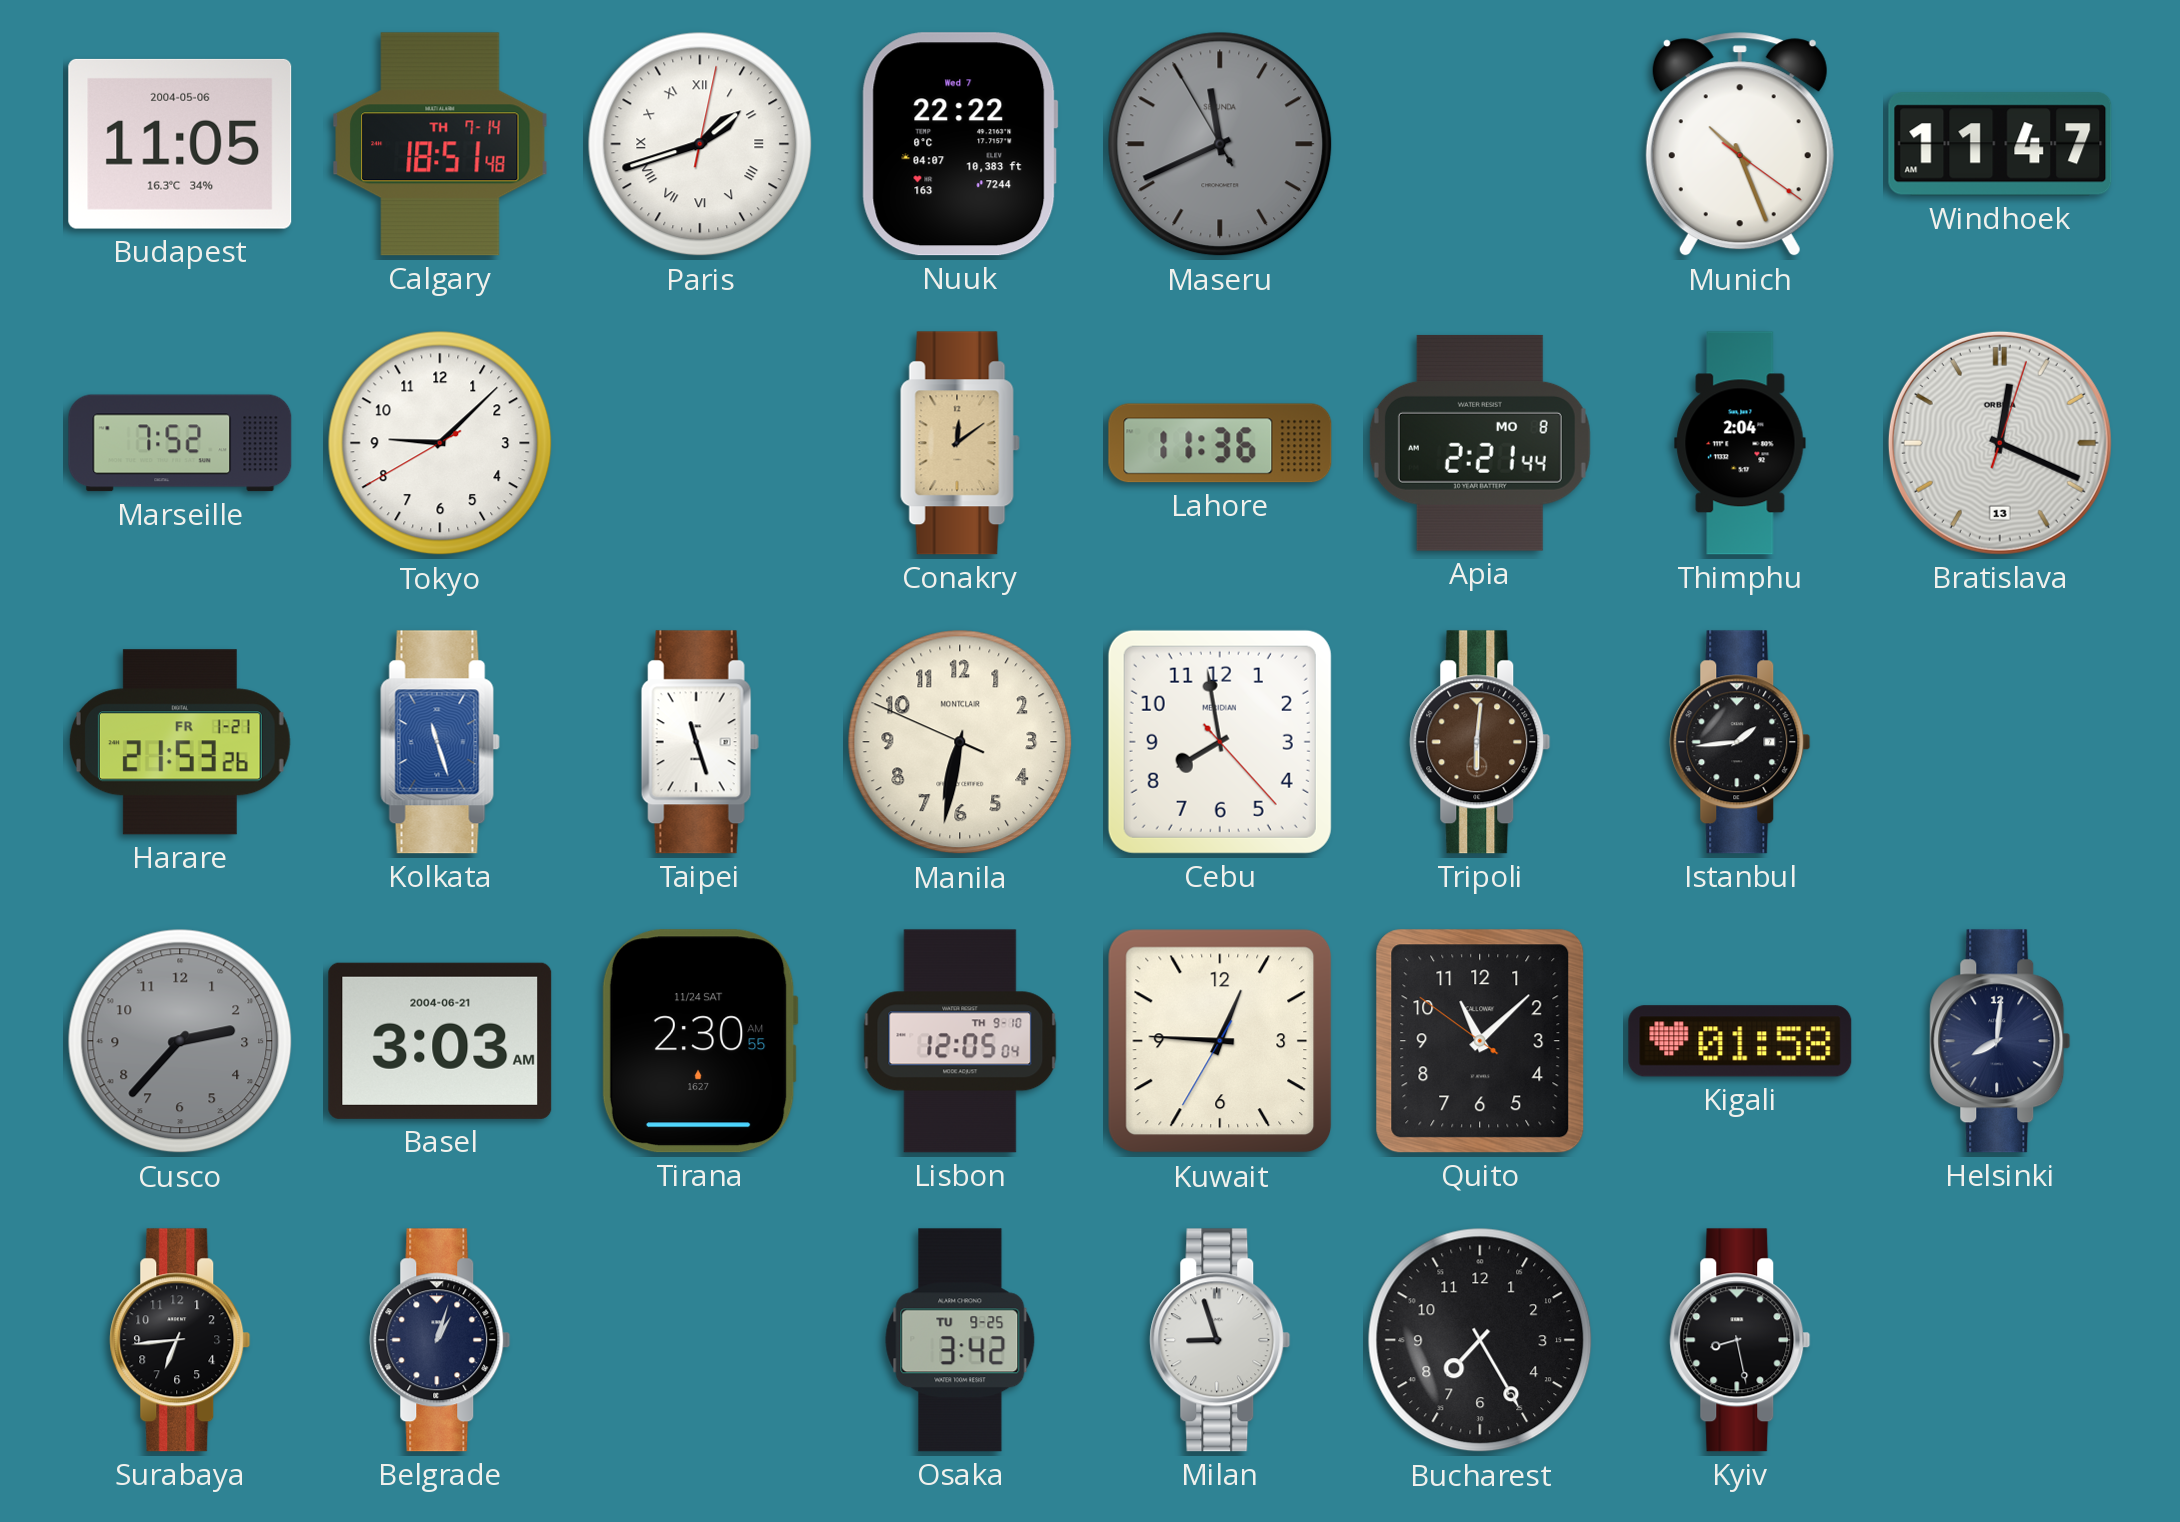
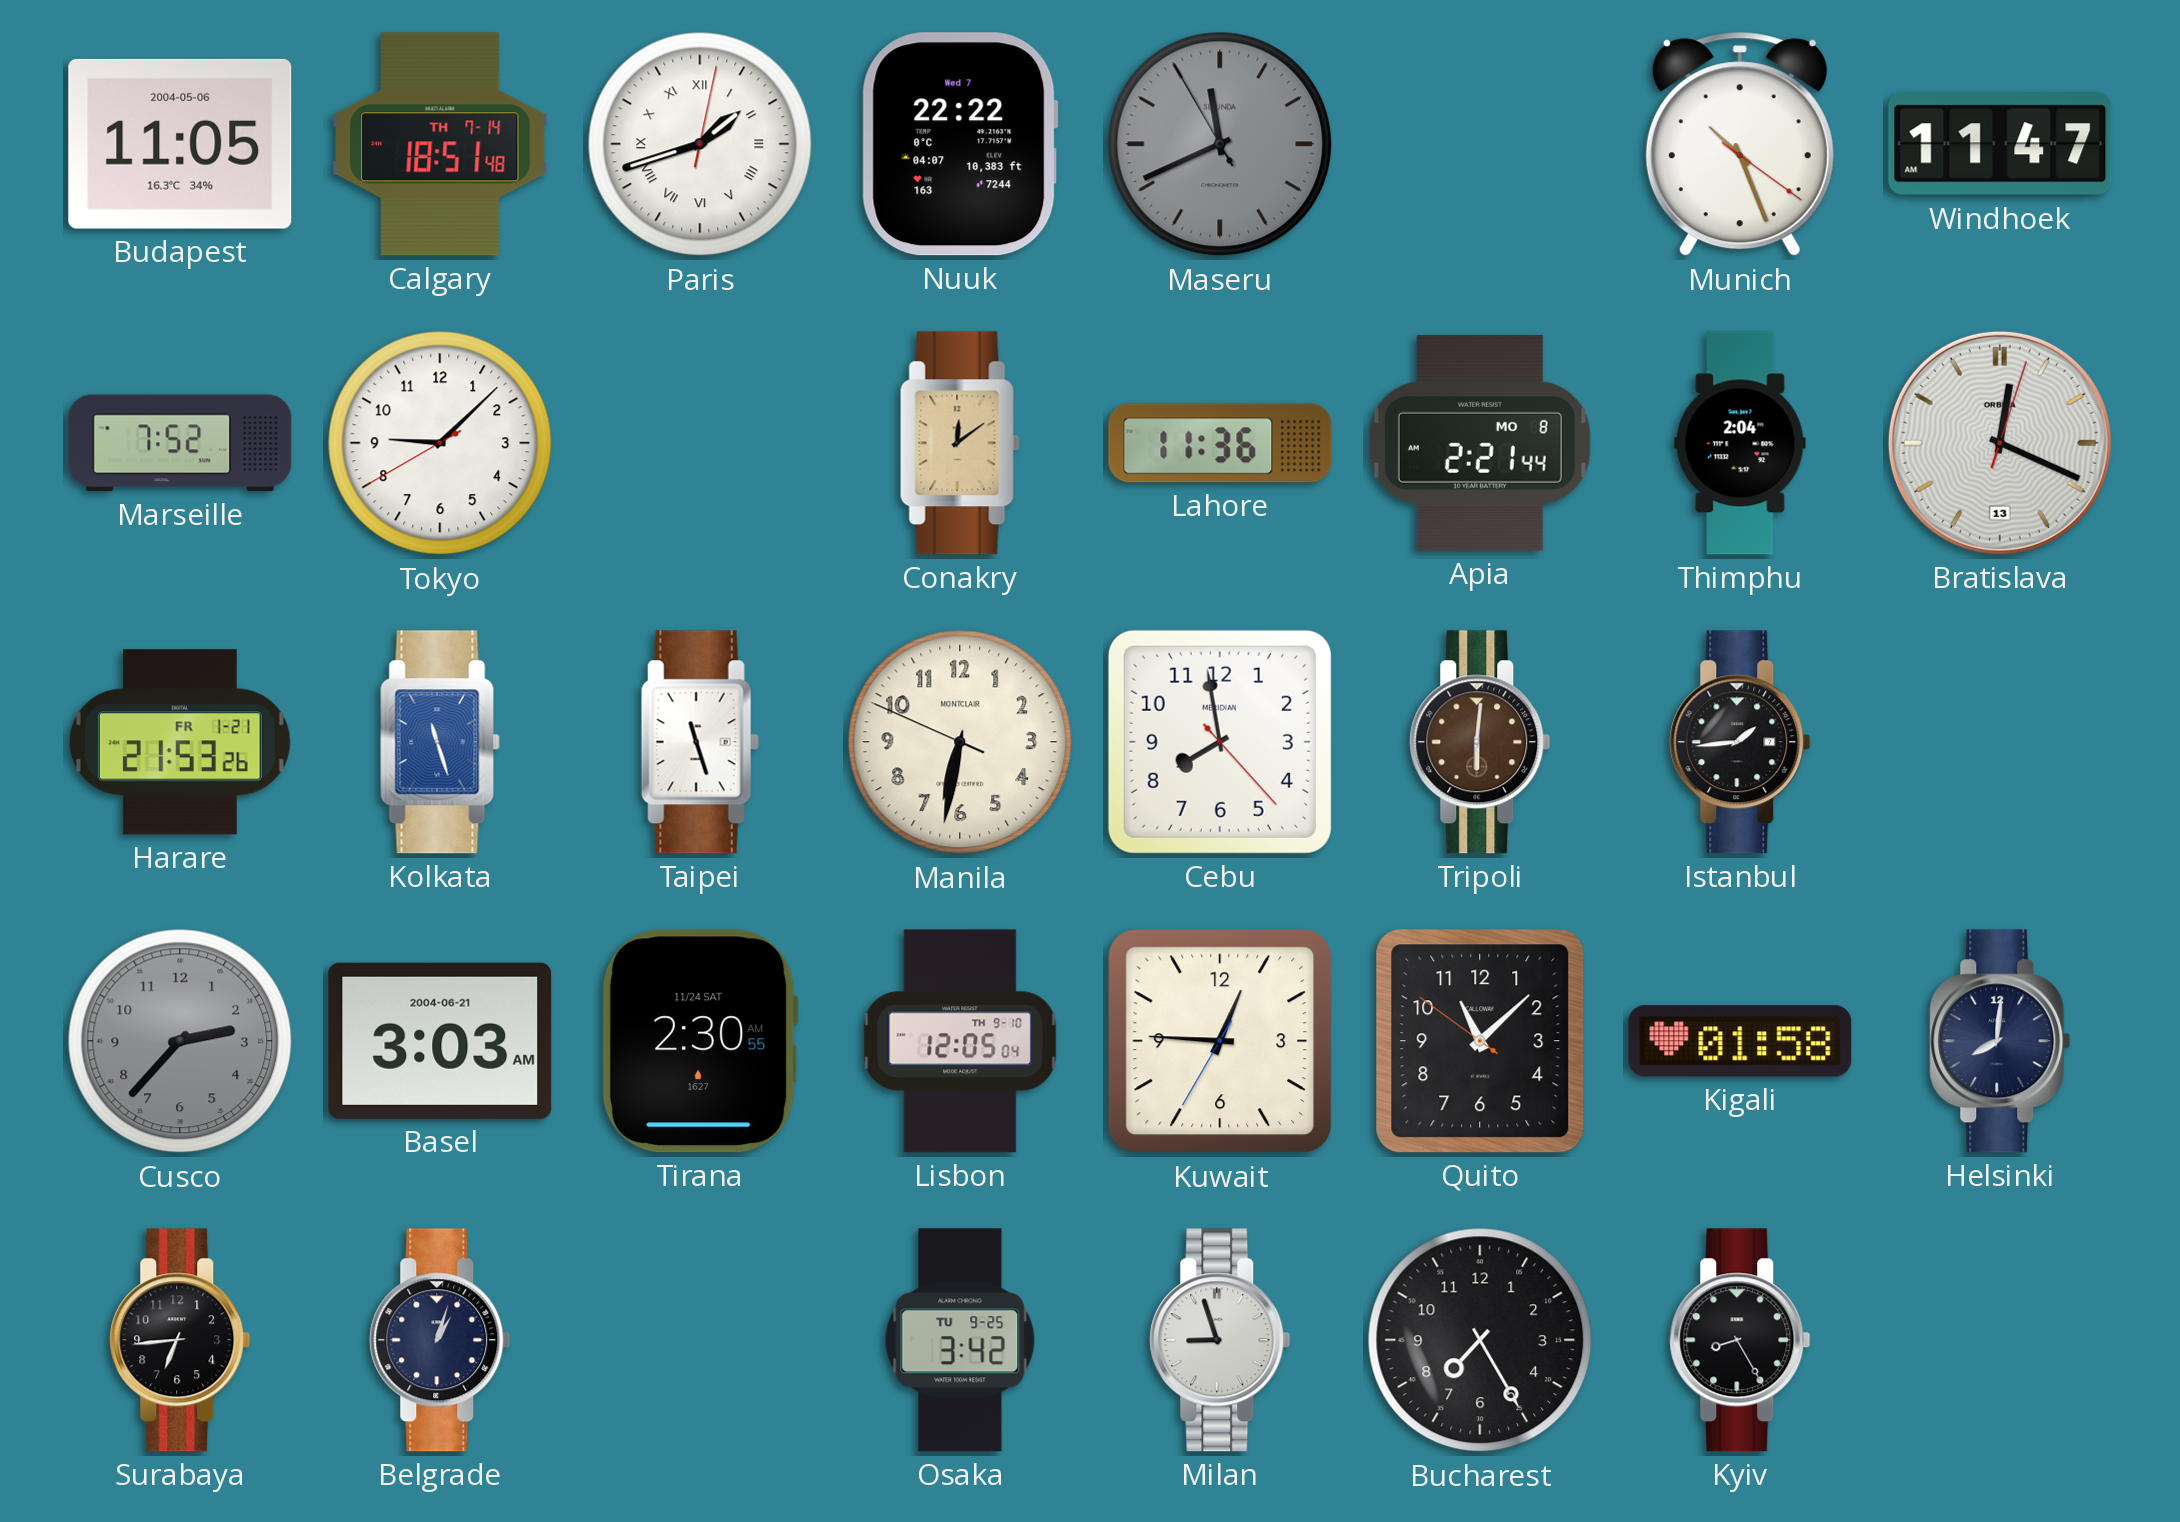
Kyiv: 8:28 -> 8:25 (1740, 1340)
